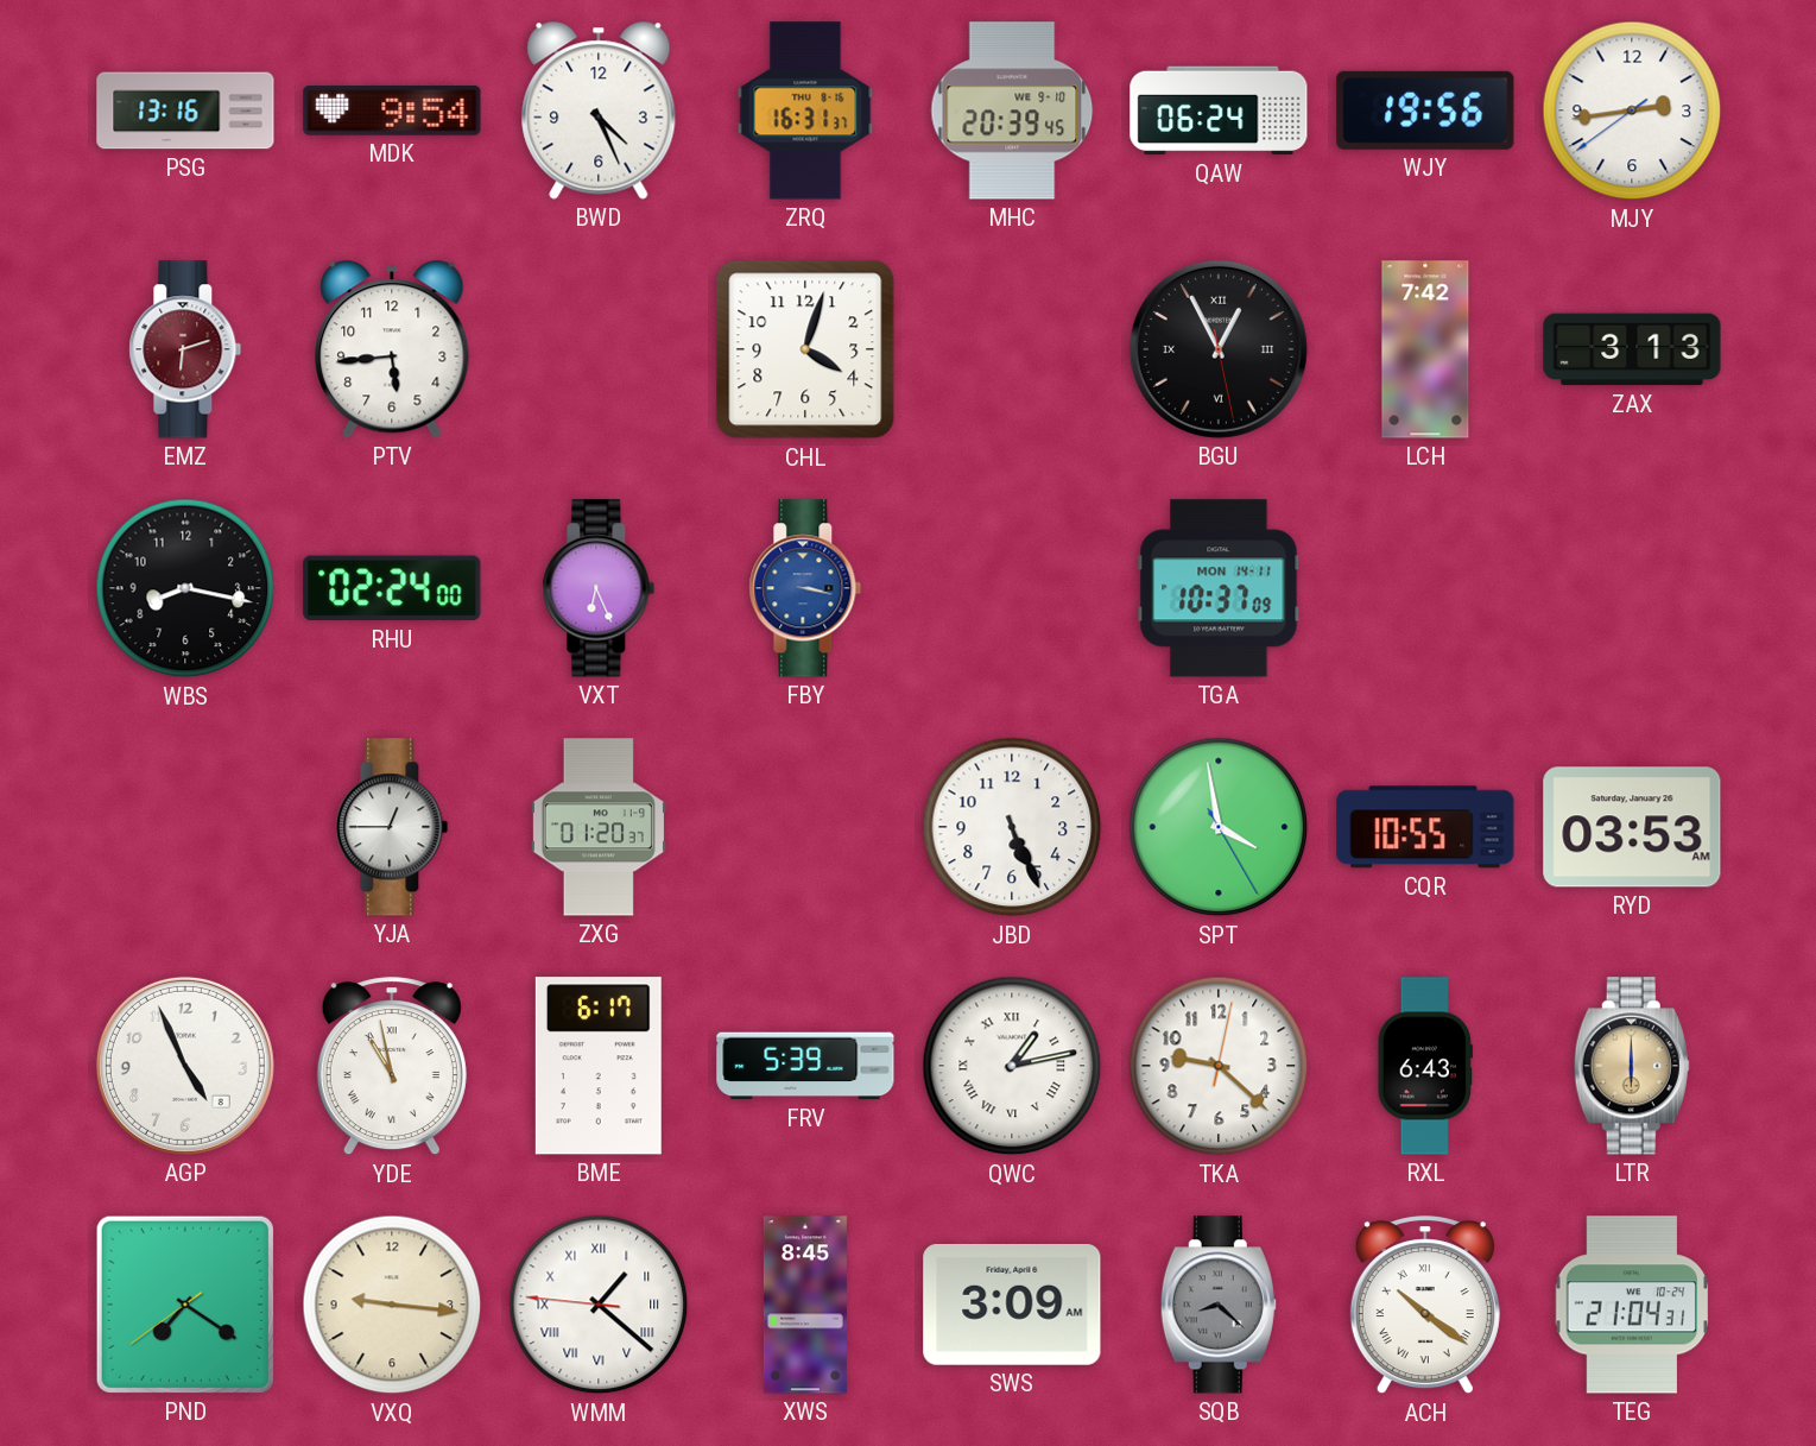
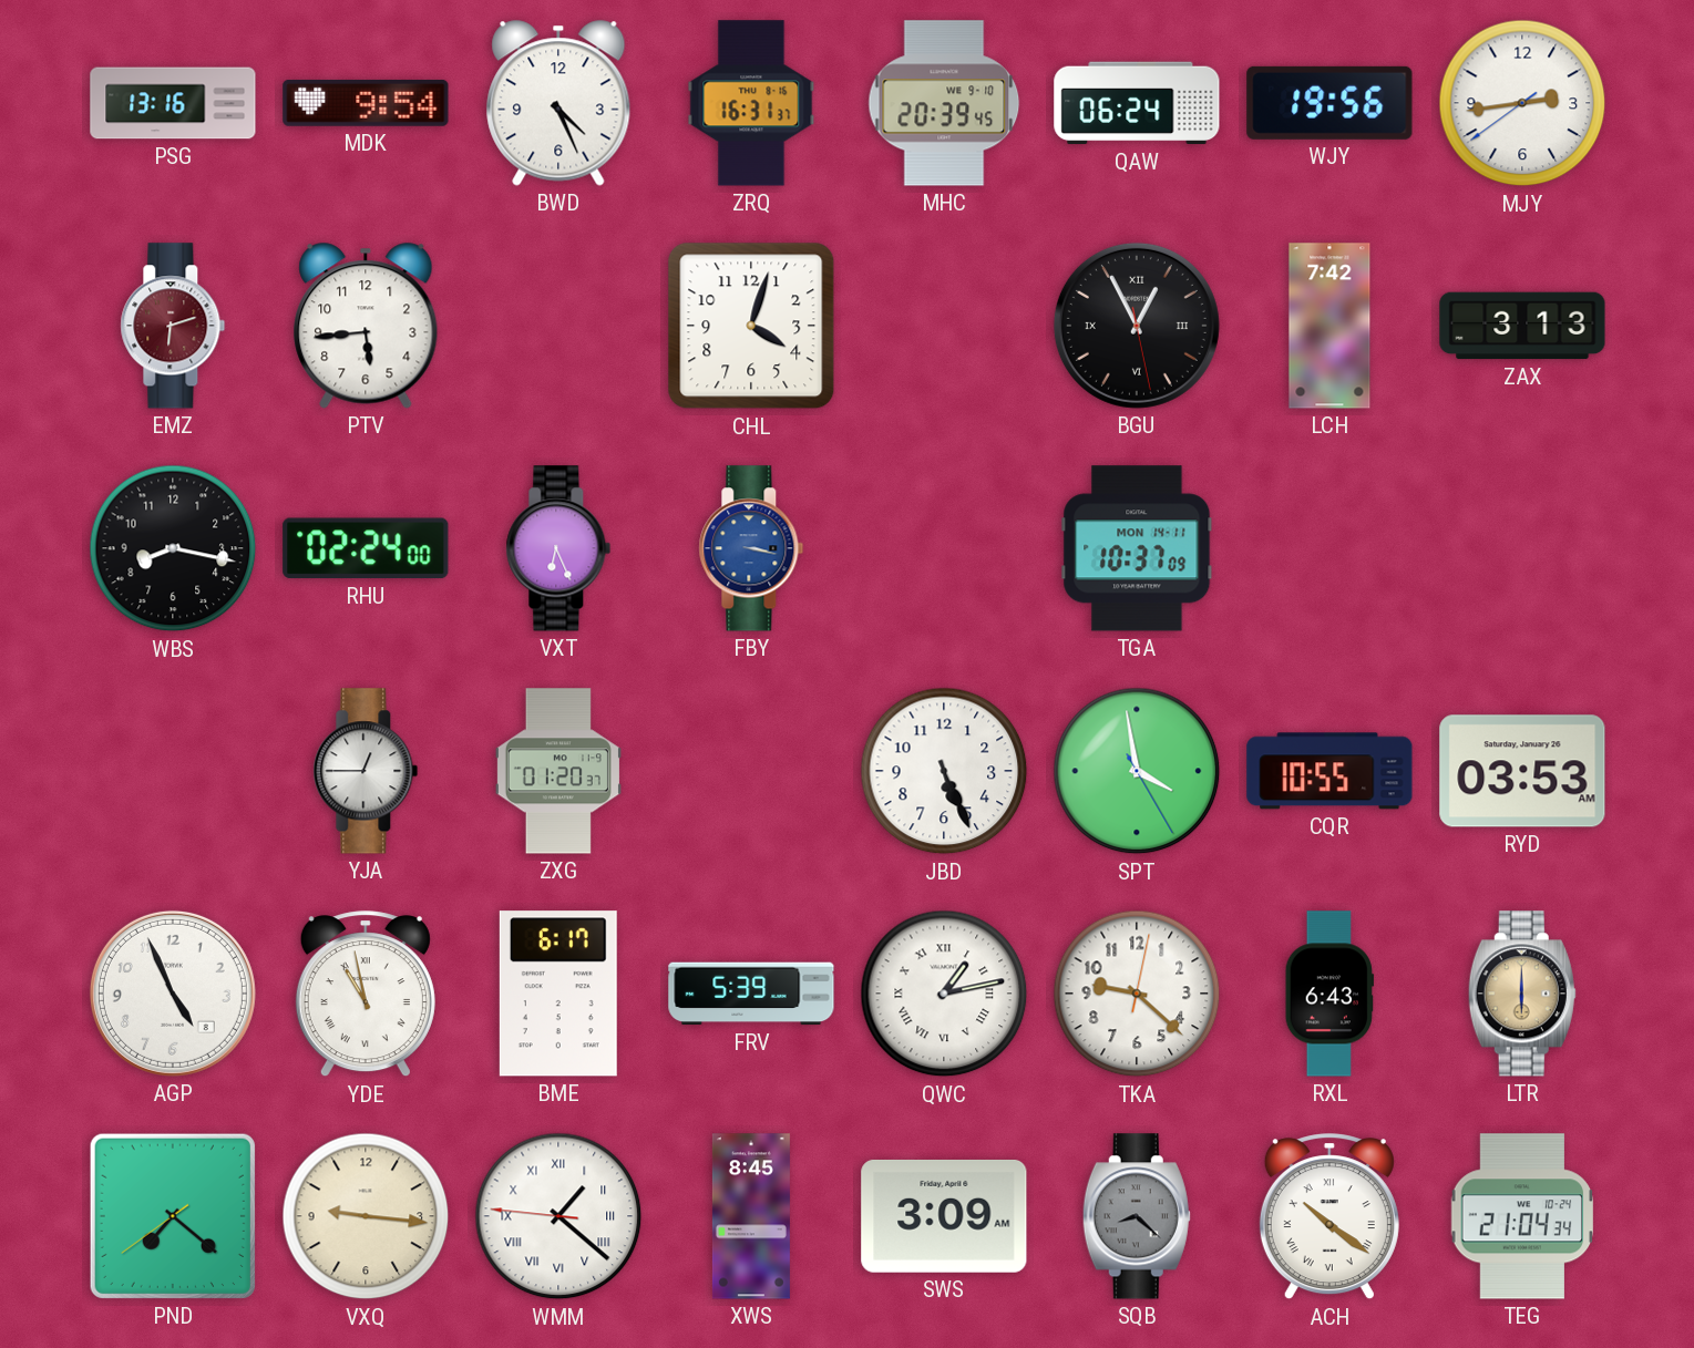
PND: 7:20 -> 7:21 (173, 1216)
TEG: 21:04:31 -> 21:04:34 (1522, 1216)
